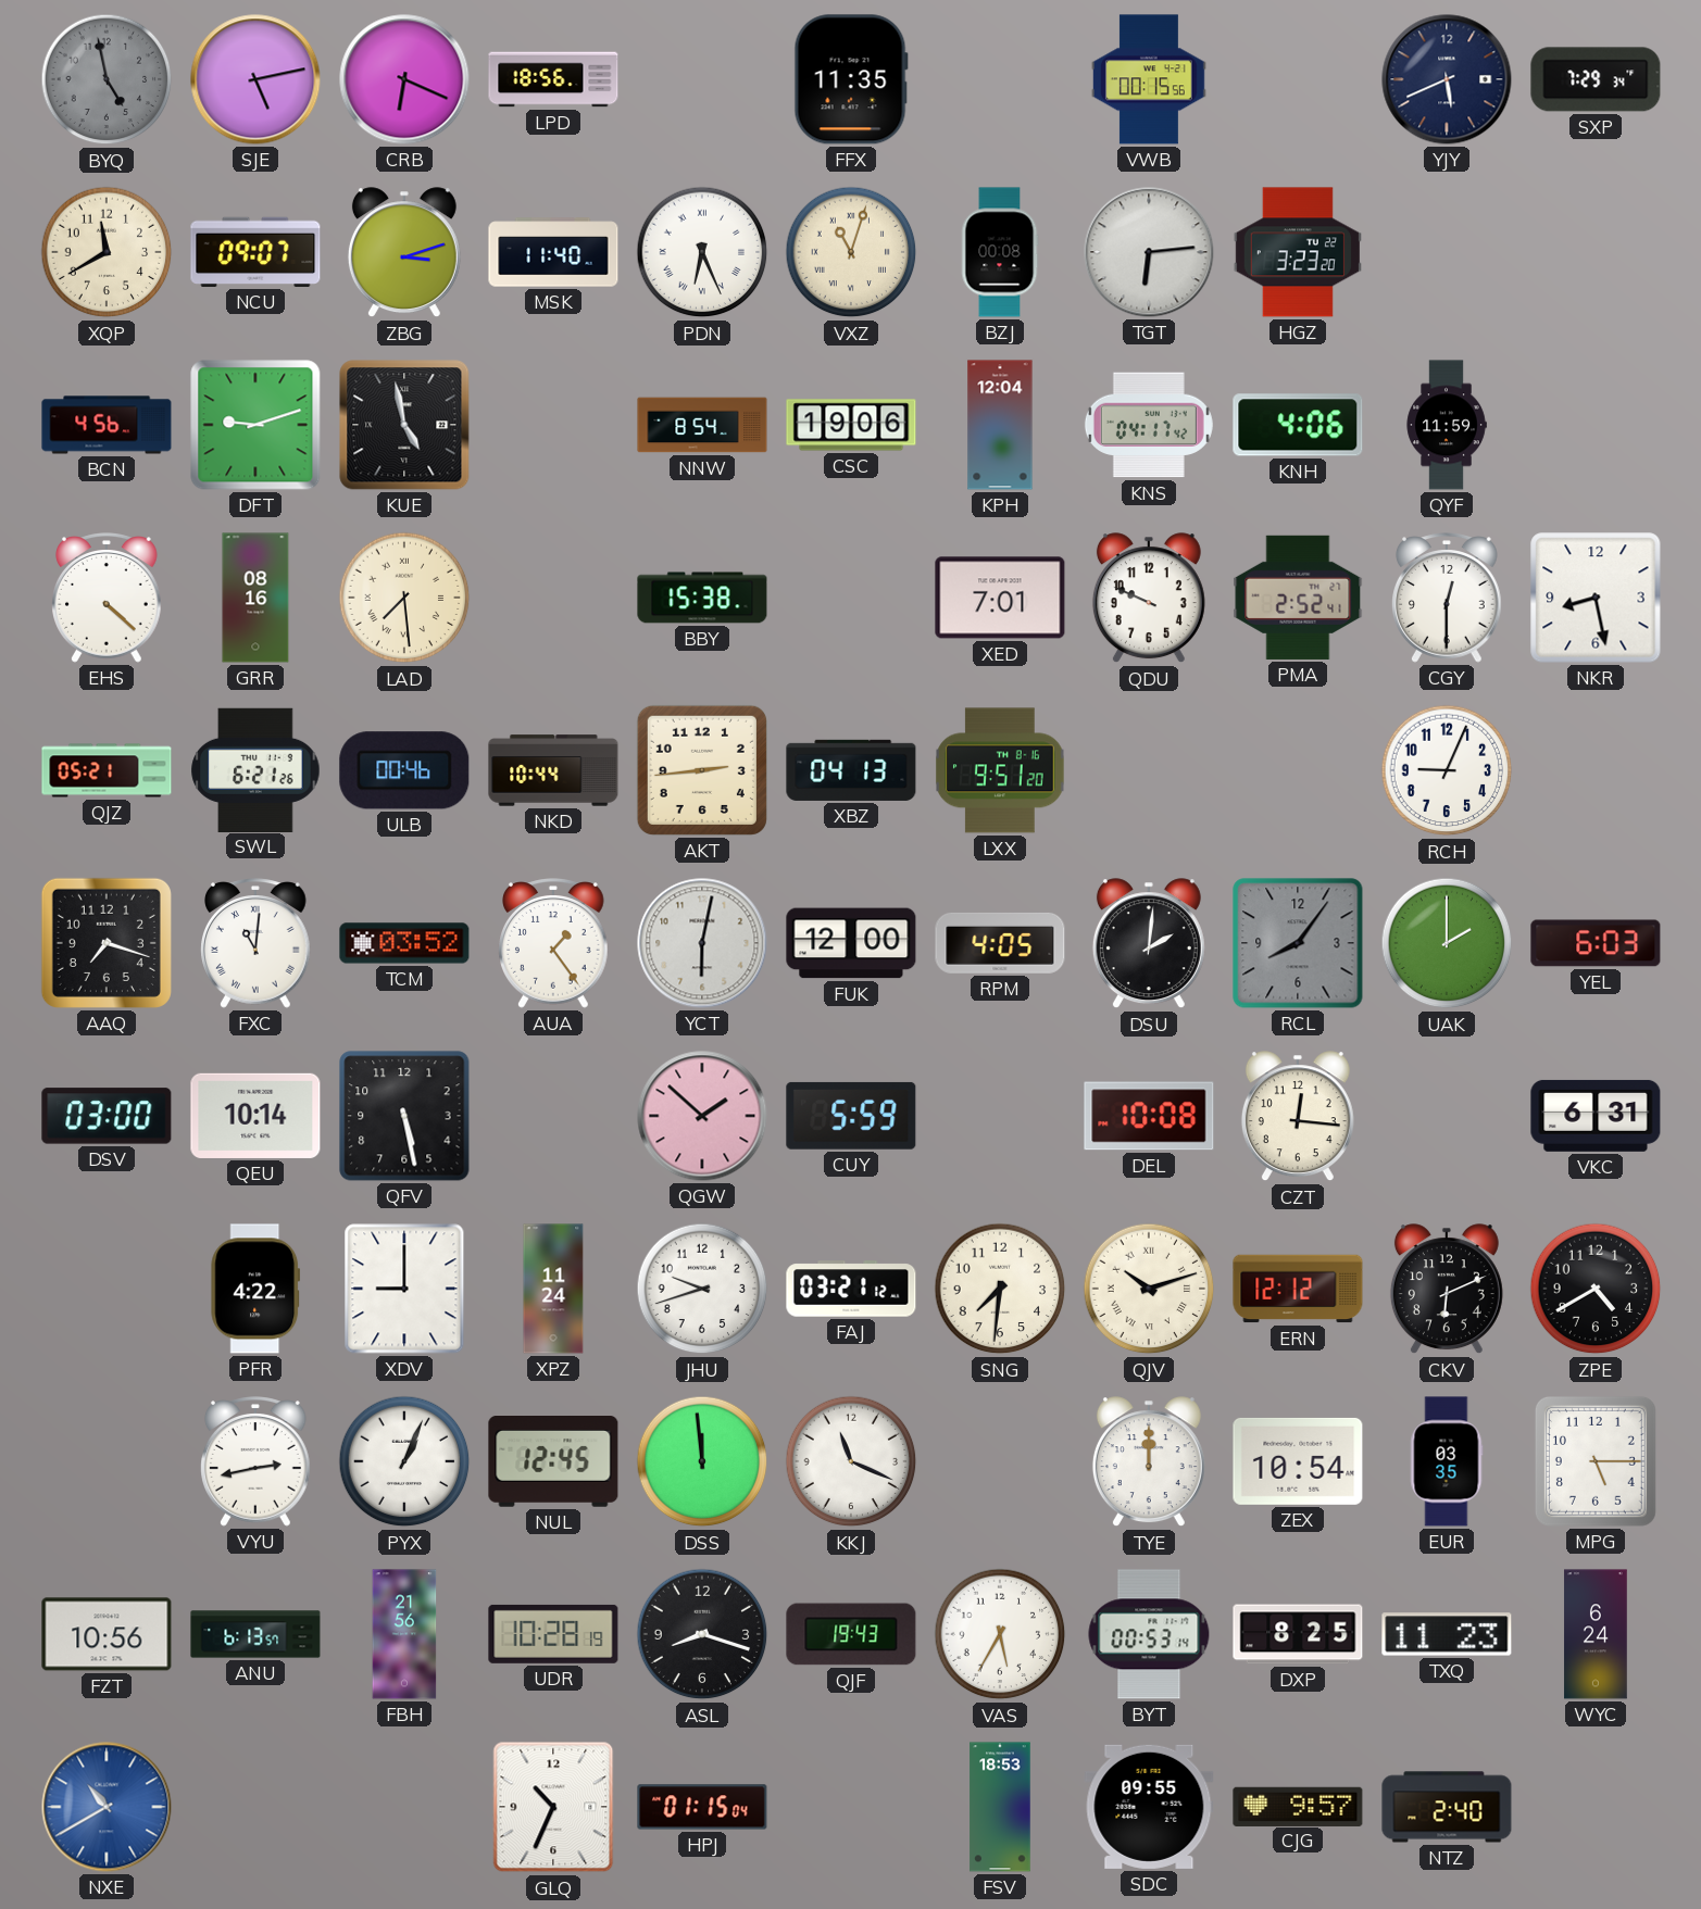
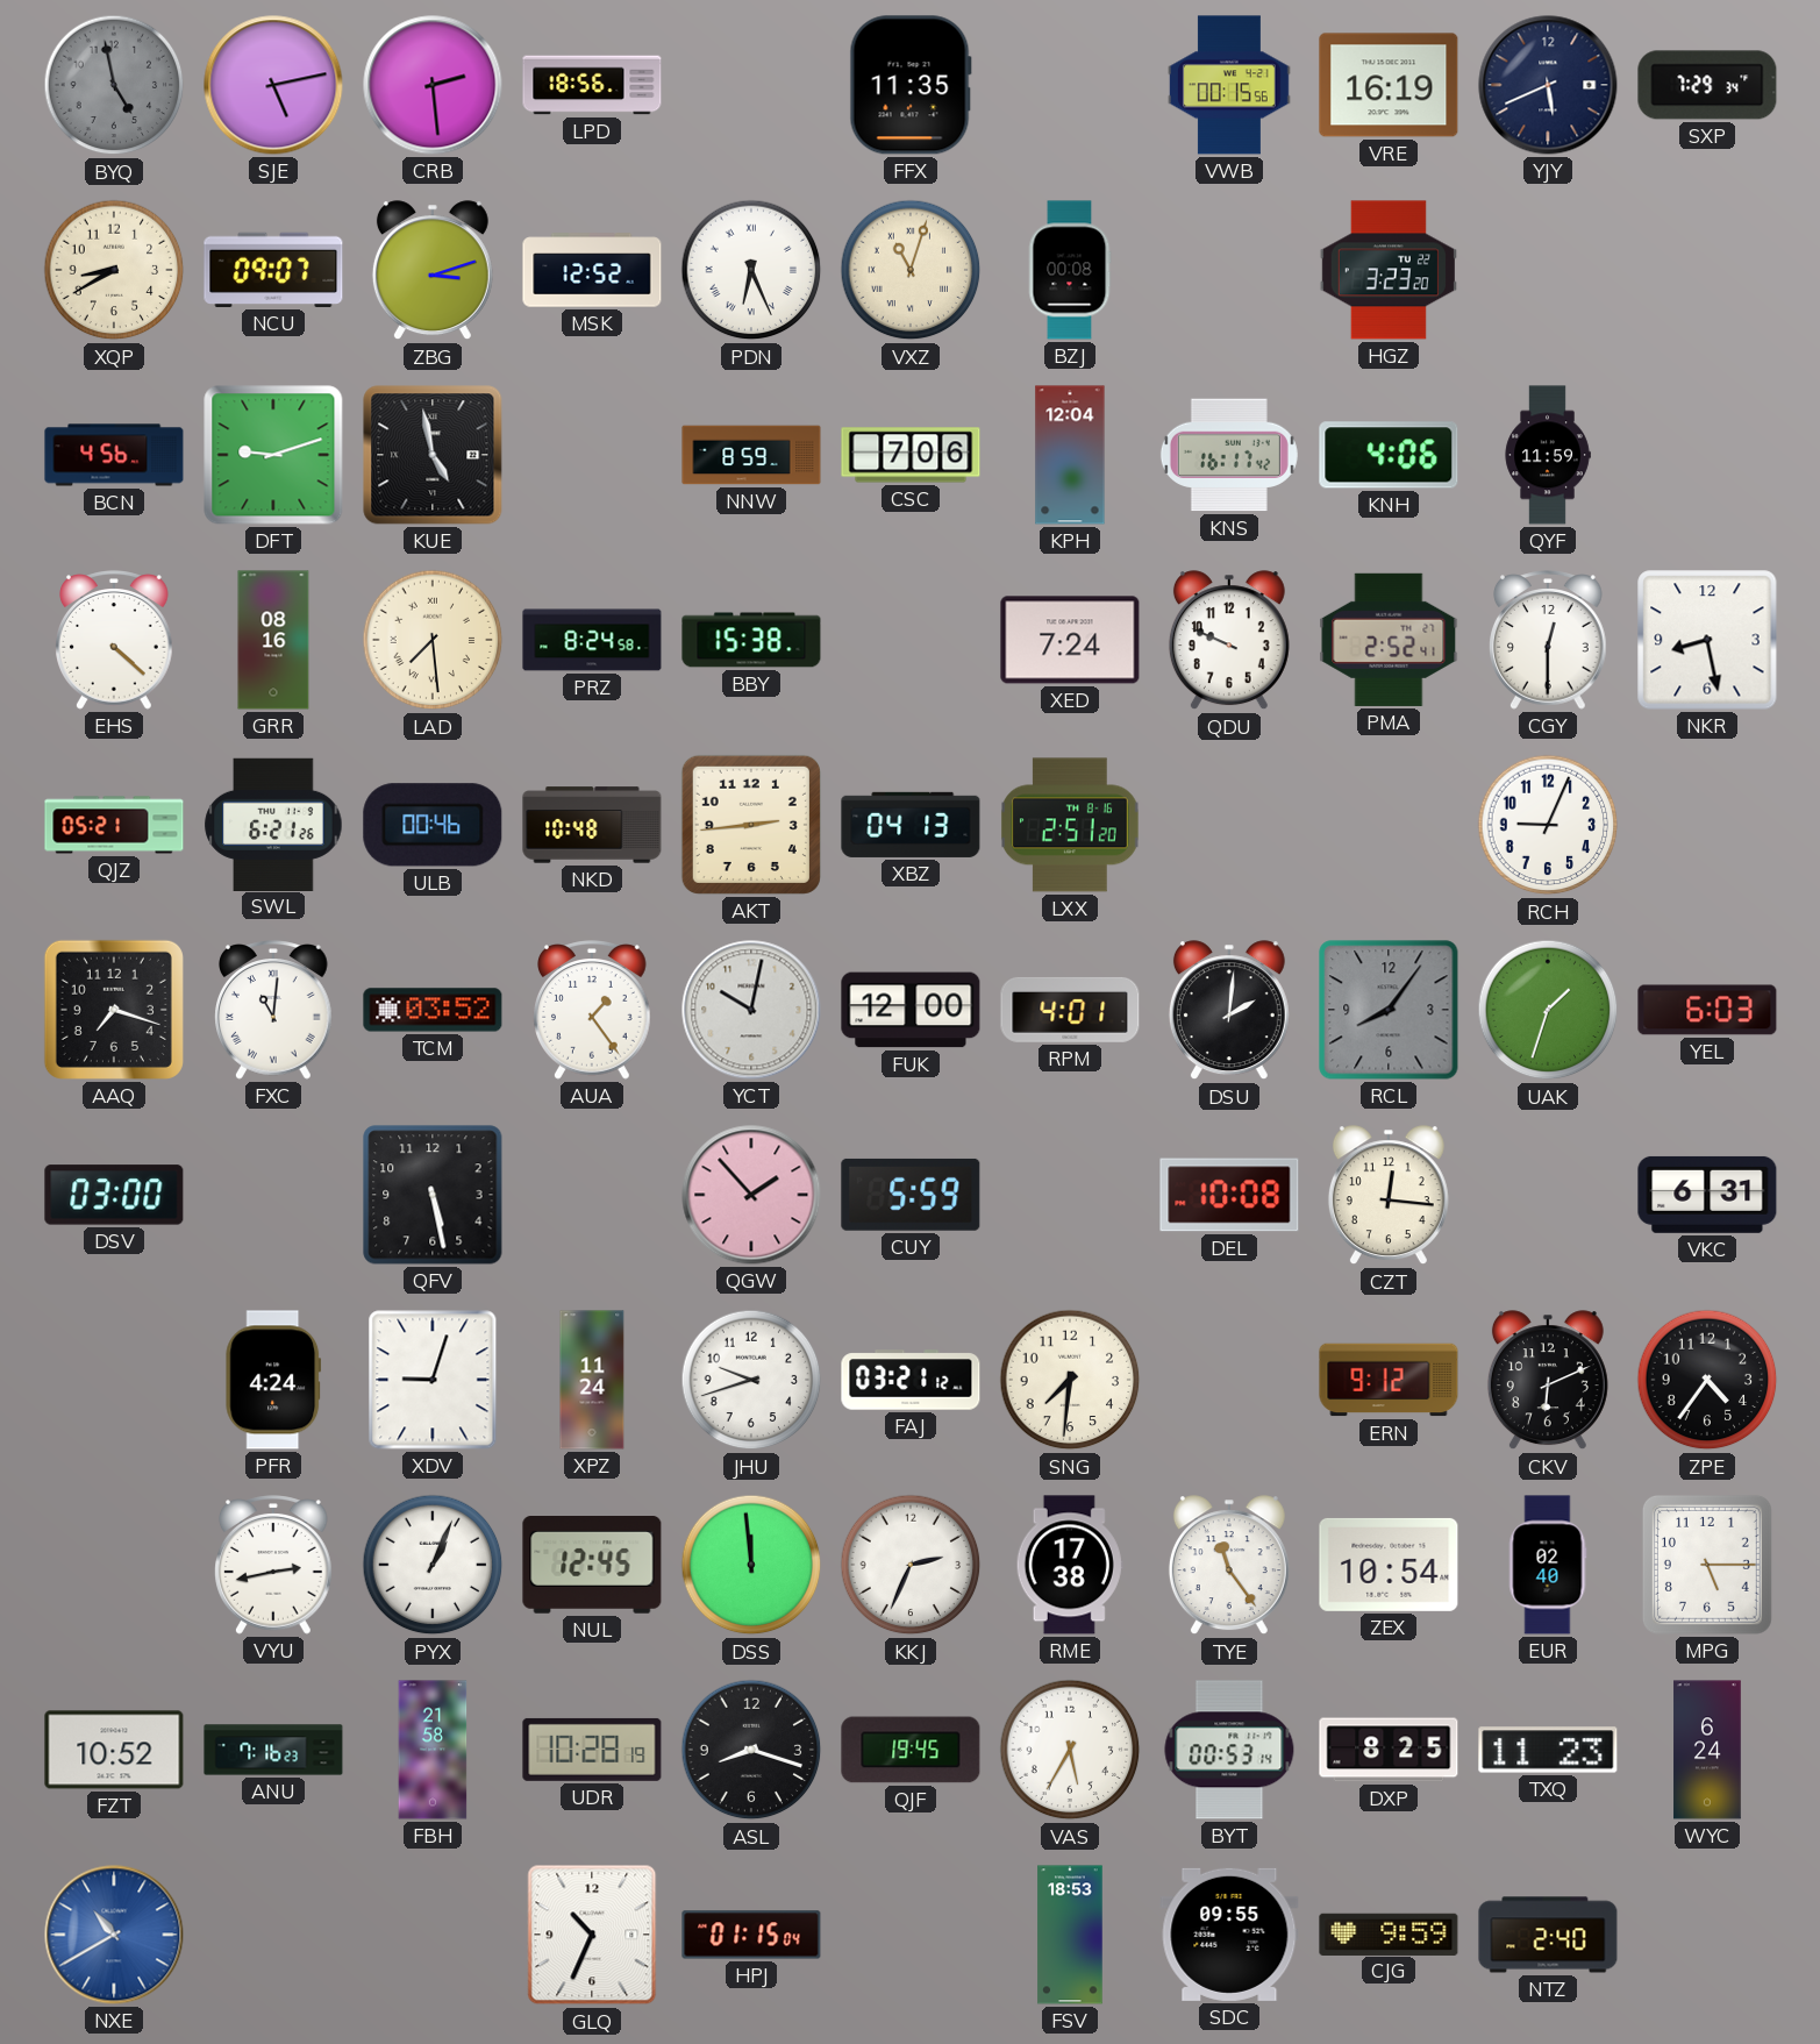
CRB: 6:19 -> 2:29 (433, 85)
VRE: none -> 16:19 (1389, 85)
XQP: 11:40 -> 8:40 (114, 270)
MSK: 11:40 -> 12:52 (592, 270)
TGT: 6:14 -> none (1149, 252)
NNW: 8:54 -> 8:59 (751, 455)
CSC: 19:06 -> 7:06 (911, 455)
KNS: 04:17 -> 16:17 (1229, 455)
PRZ: none -> 8:24 (592, 640)
XED: 7:01 -> 7:24 (1070, 640)
NKD: 10:44 -> 10:48 (592, 825)
LXX: 9:51 -> 2:51 (1071, 825)
YCT: 6:02 -> 10:02 (751, 1010)
RPM: 4:05 -> 4:01 (1070, 1010)
UAK: 2:00 -> 1:33 (1548, 1010)
QEU: 10:14 -> none (255, 1116)
QGW: 1:52 -> 1:53 (751, 1195)
PFR: 4:22 -> 4:24 (273, 1380)
XDV: 9:00 -> 9:03 (433, 1380)
QJV: 10:12 -> none (1149, 1289)
ERN: 12:12 -> 9:12 (1389, 1380)
ZPE: 4:40 -> 4:36 (1707, 1380)
KKJ: 11:19 -> 2:34 (911, 1565)
RME: none -> 17:38 (1070, 1565)
TYE: 12:00 -> 11:24 (1229, 1566)
EUR: 03:35 -> 02:40 (1548, 1565)
FZT: 10:56 -> 10:52 (114, 1750)
ANU: 6:13 -> 7:16 (273, 1750)
FBH: 21:56 -> 21:58 (433, 1750)
QJF: 19:43 -> 19:45 (911, 1750)
CJG: 9:57 -> 9:59 (1389, 1933)
